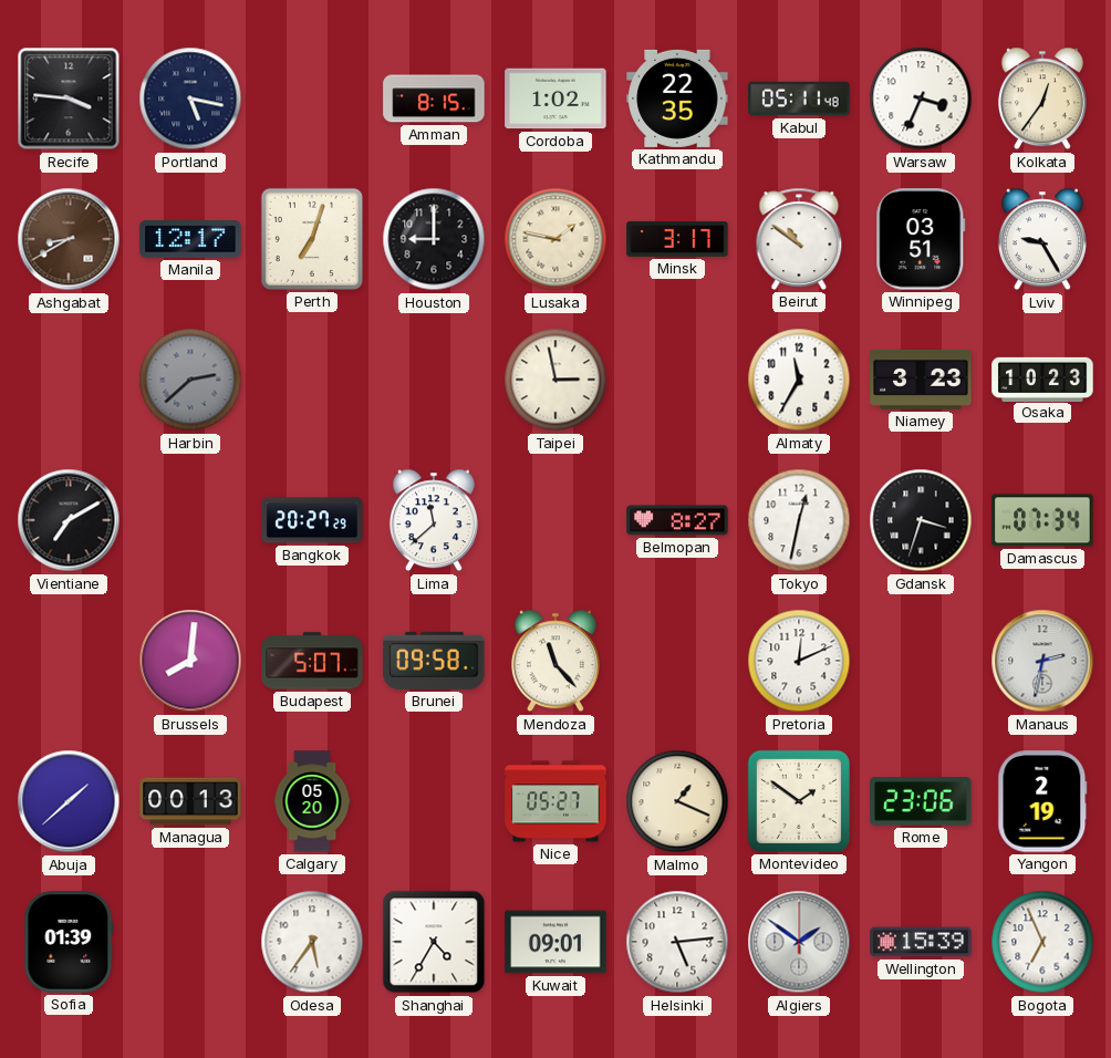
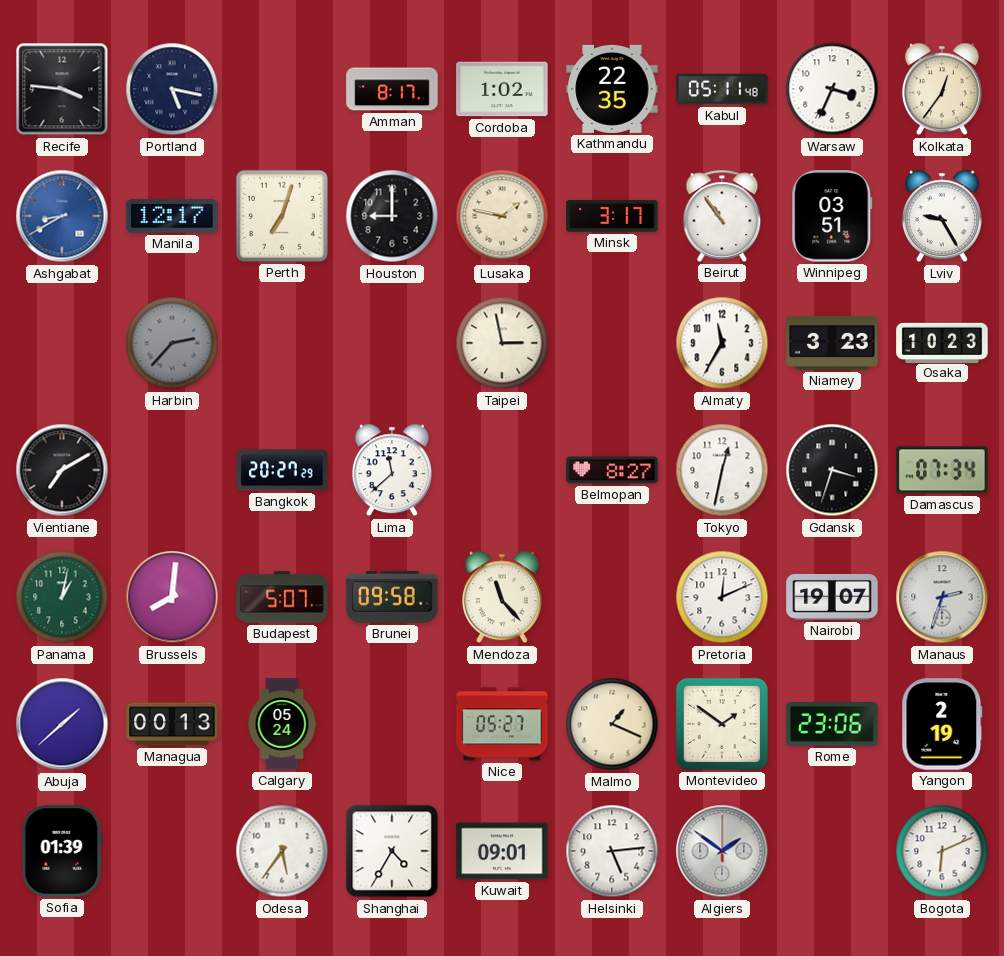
Amman: 8:15 -> 8:17 (392, 89)
Ashgabat dial: brown -> blue (62, 216)
Beirut: 10:51 -> 10:54 (722, 216)
Harbin: 2:38 -> 2:37 (172, 343)
Panama: none -> 1:02 (62, 597)
Nairobi: none -> 19:07 (832, 598)
Manaus: 2:32 -> 2:33 (942, 597)
Calgary: 05:20 -> 05:24 (282, 724)
Wellington: 15:39 -> none (921, 942)
Bogota: 6:56 -> 6:11 (942, 851)
